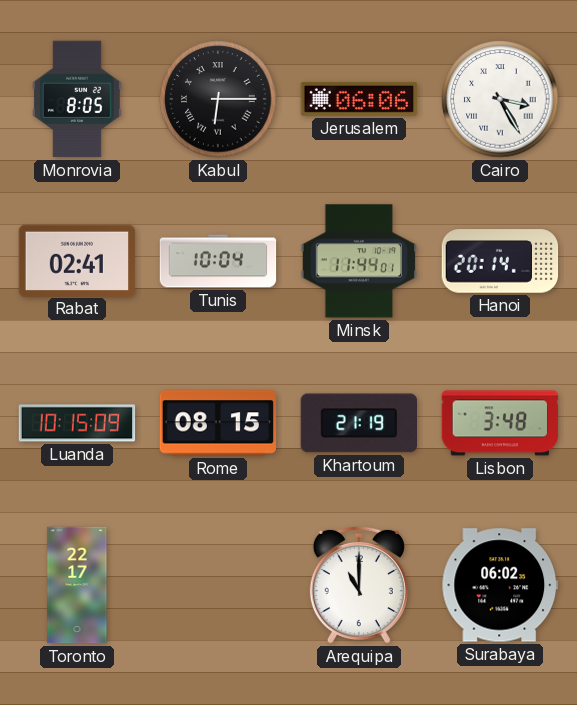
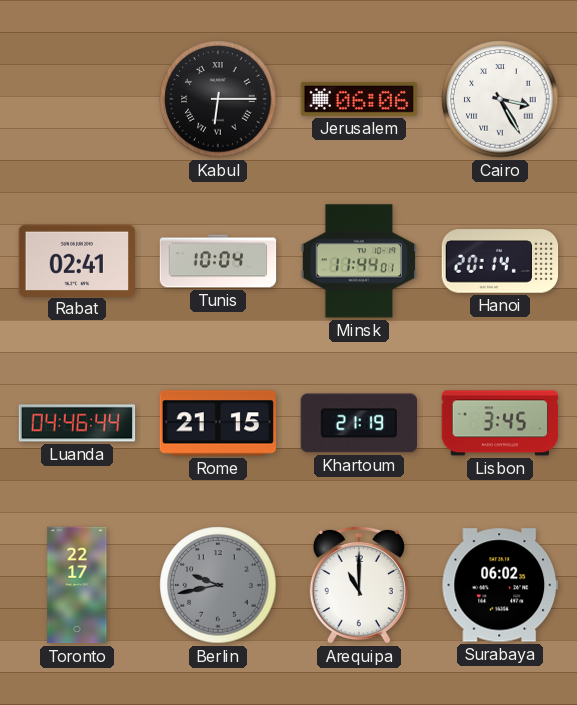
Monrovia: 8:05 -> none (77, 99)
Luanda: 10:15 -> 04:46 (77, 423)
Rome: 08:15 -> 21:15 (218, 423)
Lisbon: 3:48 -> 3:45 (500, 423)
Berlin: none -> 9:43 (218, 585)
